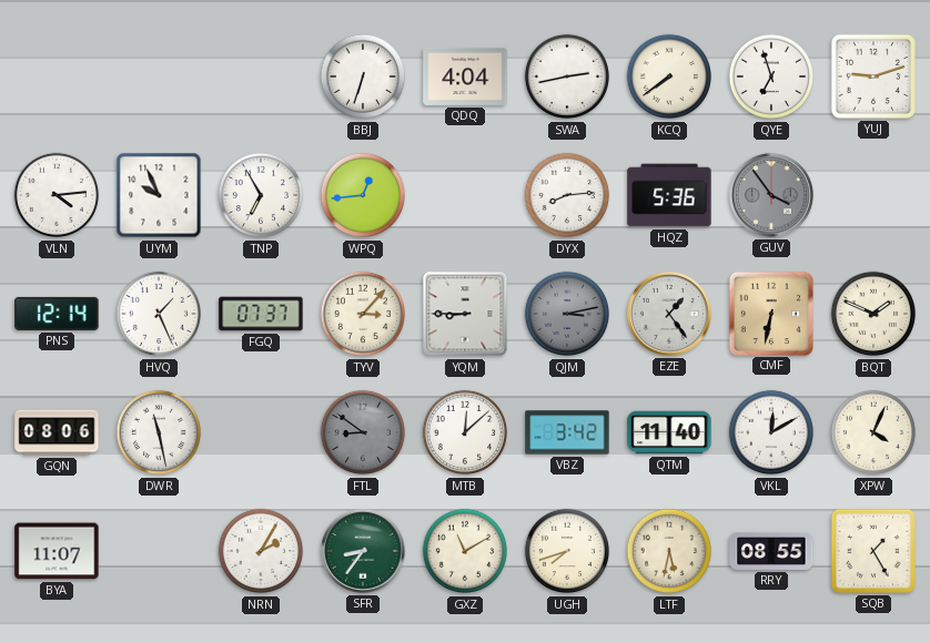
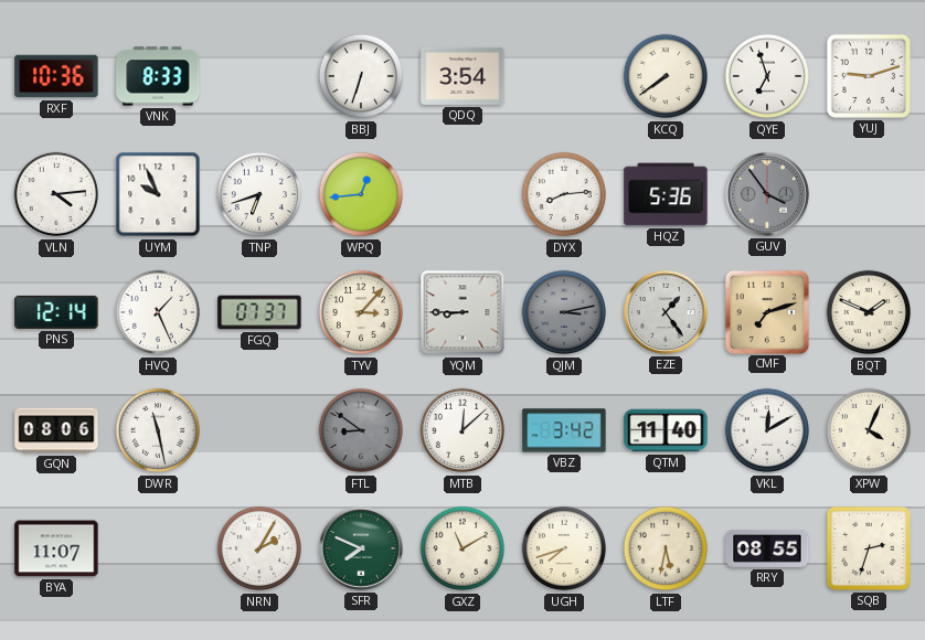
RXF: none -> 10:36 (56, 76)
VNK: none -> 8:33 (158, 76)
QDQ: 4:04 -> 3:54 (462, 76)
SWA: 2:43 -> none (567, 76)
TNP: 6:55 -> 6:42 (259, 194)
CMF: 6:32 -> 7:12 (766, 311)
SFR: 8:36 -> 7:49 (361, 548)
SQB: 1:25 -> 2:33 (869, 548)
